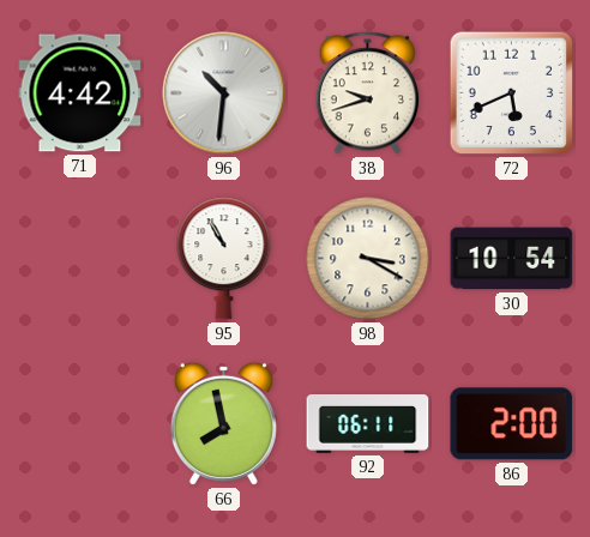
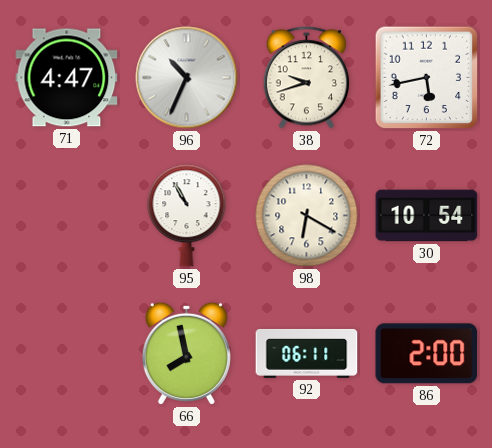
71: 4:42 -> 4:47 (67, 78)
96: 10:31 -> 10:34 (187, 78)
72: 5:41 -> 5:43 (427, 78)
98: 3:20 -> 6:20 (307, 216)
